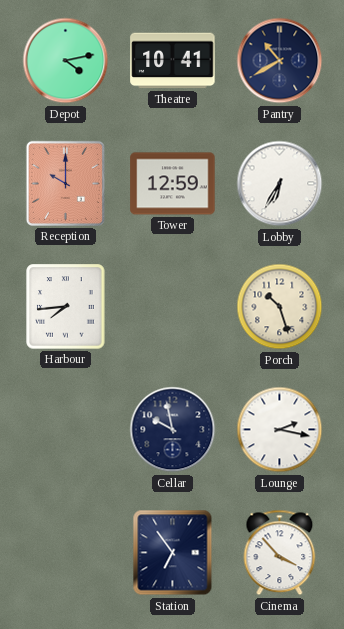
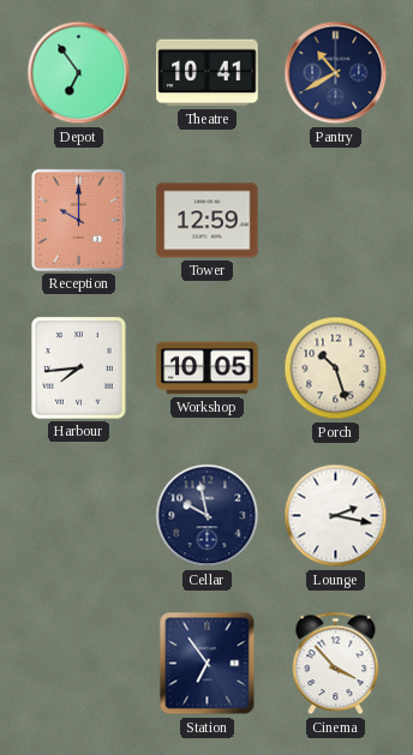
Depot: 4:13 -> 6:54 (79, 73)
Lobby: 6:35 -> none (280, 184)
Workshop: none -> 10:05 (208, 368)
